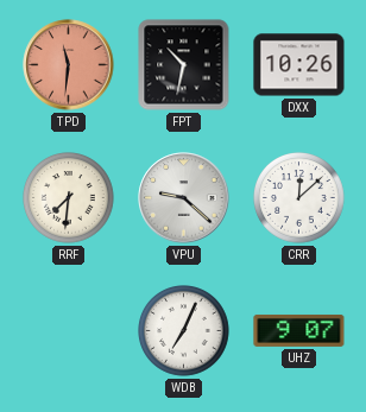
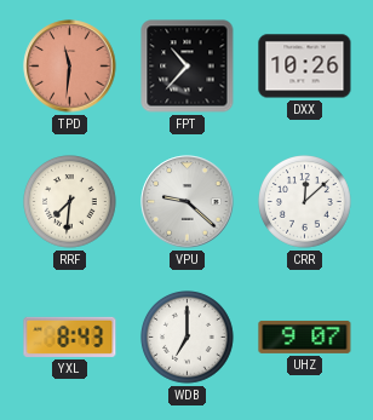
FPT: 10:32 -> 10:37 (188, 67)
YXL: none -> 8:43 (70, 336)
WDB: 7:04 -> 7:00 (188, 338)
